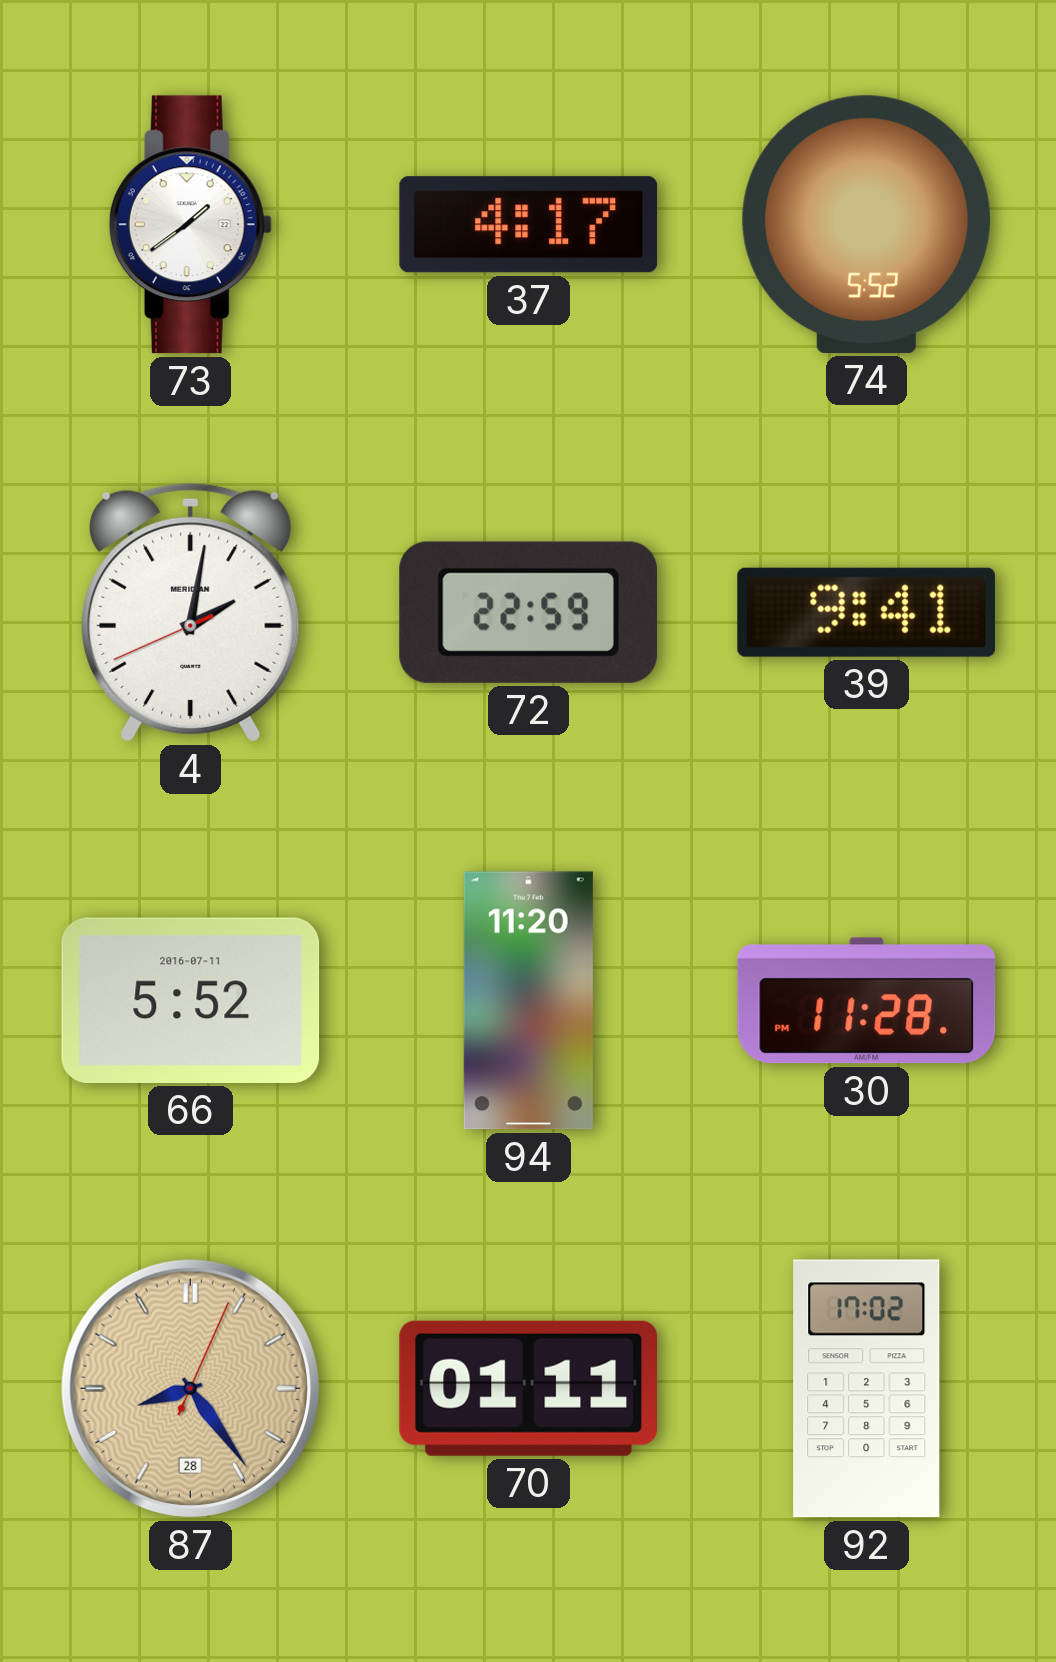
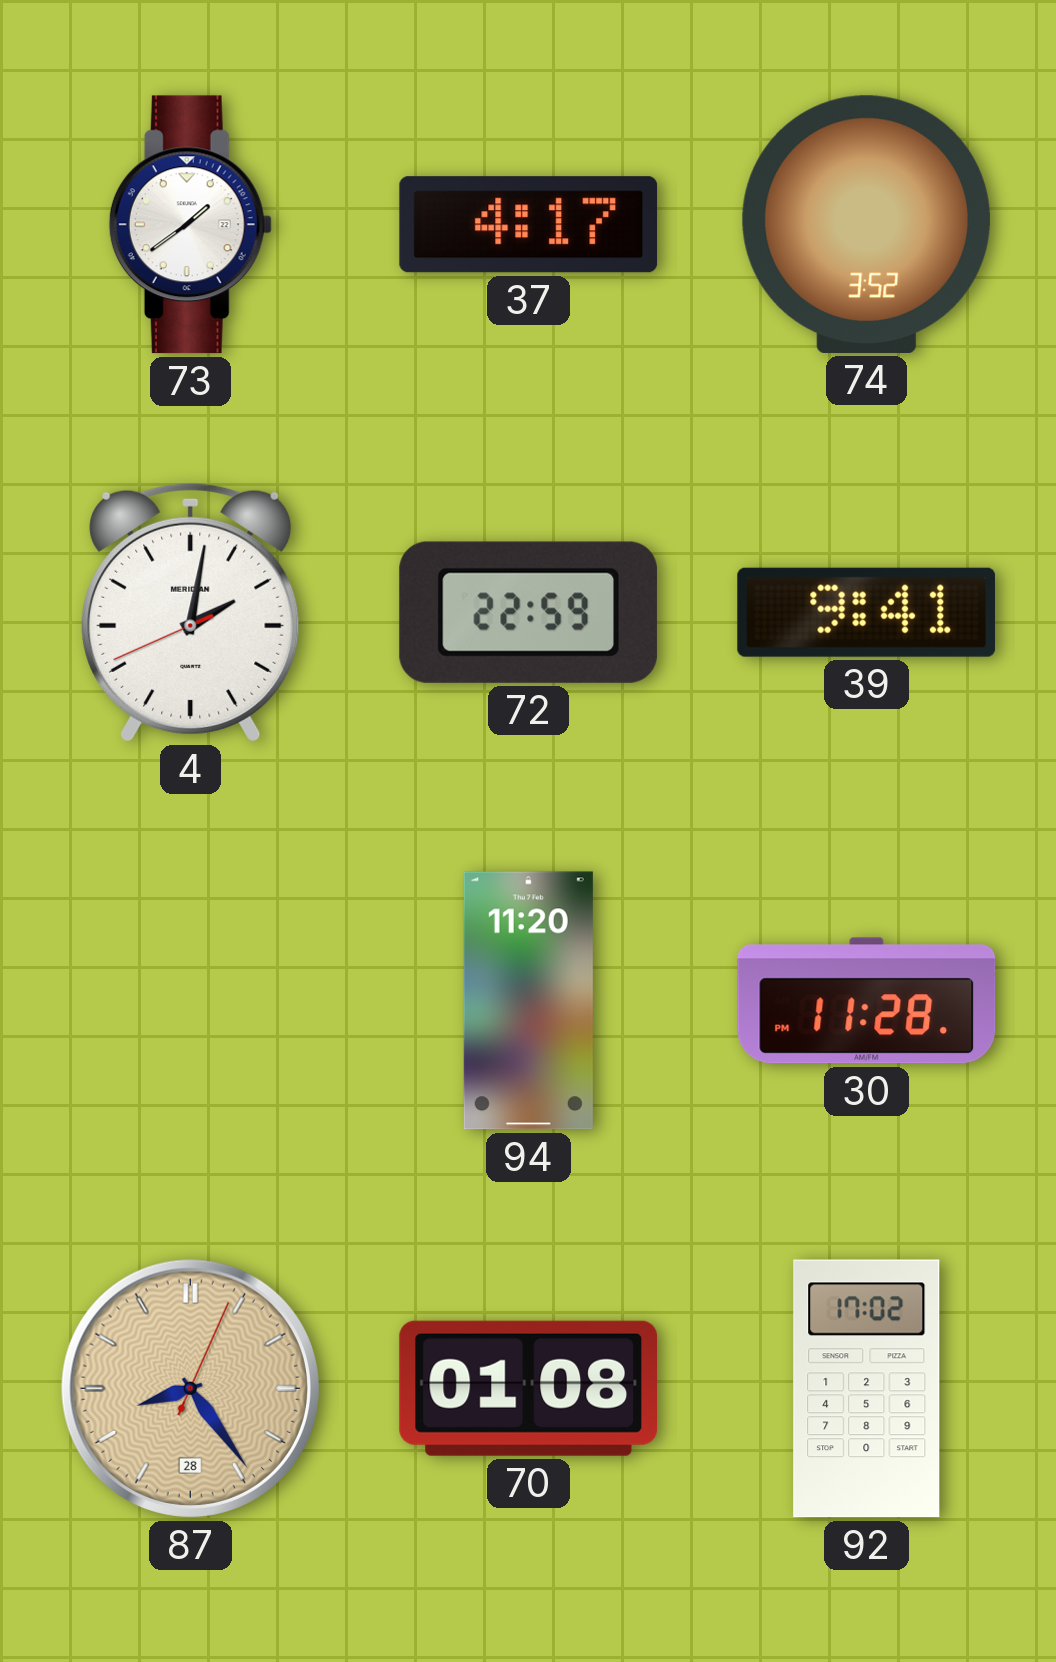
74: 5:52 -> 3:52 (866, 224)
66: 5:52 -> none (191, 1000)
70: 01:11 -> 01:08 (528, 1388)
